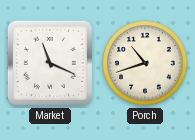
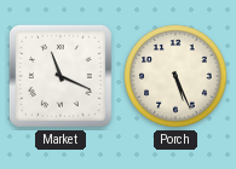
Porch: 10:42 -> 5:26 (175, 76)
